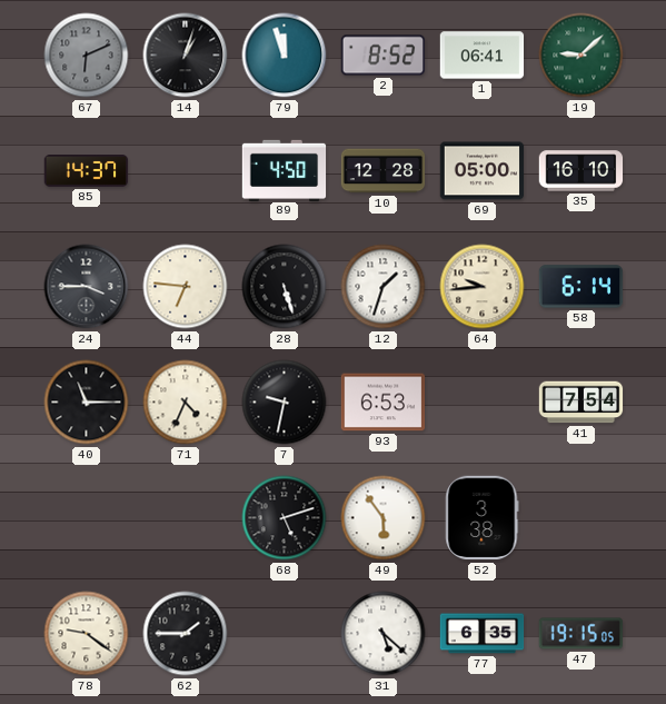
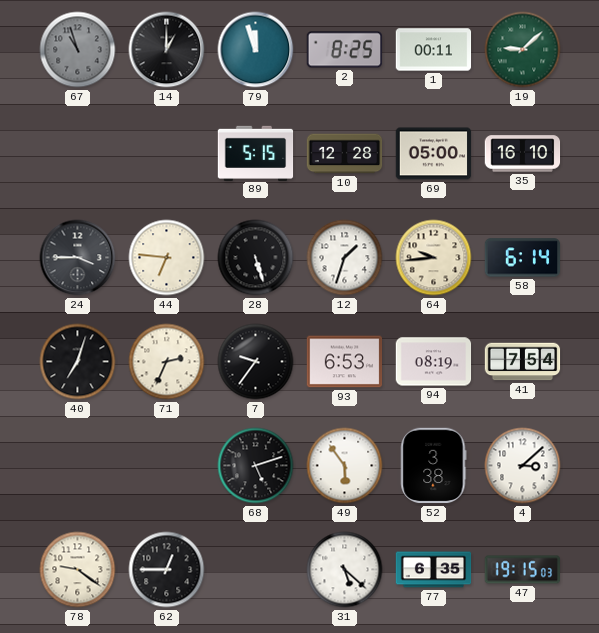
67: 6:11 -> 10:57 (78, 50)
14: 1:03 -> 1:00 (167, 50)
2: 8:52 -> 8:25 (345, 50)
1: 06:41 -> 00:11 (434, 50)
85: 14:37 -> none (87, 171)
89: 4:50 -> 5:15 (256, 153)
40: 11:15 -> 7:03 (78, 362)
71: 4:34 -> 2:34 (167, 362)
7: 9:32 -> 9:36 (256, 362)
94: none -> 08:19 (434, 362)
4: none -> 3:08 (523, 466)
62: 1:45 -> 12:45 (167, 570)
47: 19:15:05 -> 19:15:03 (523, 570)
